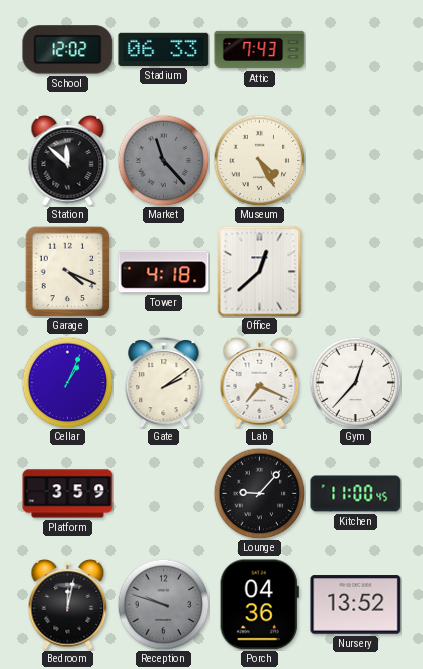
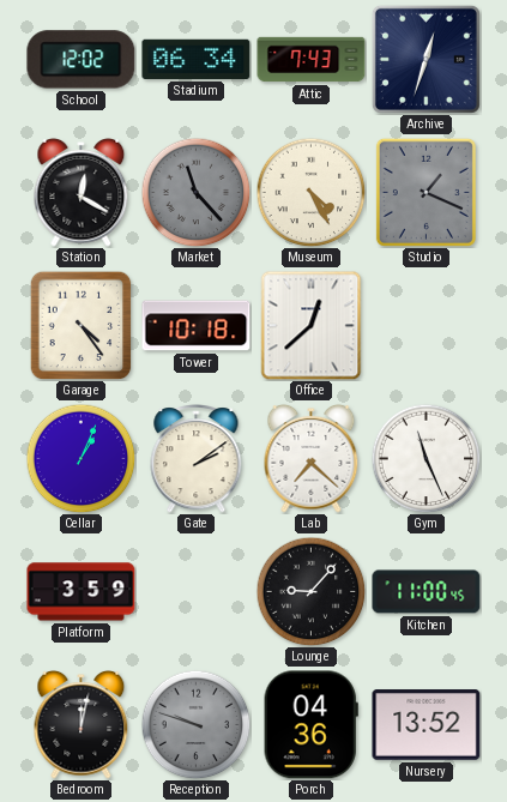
Stadium: 06:33 -> 06:34 (197, 59)
Archive: none -> 12:33 (425, 59)
Station: 11:52 -> 12:20 (82, 192)
Studio: none -> 1:19 (425, 192)
Garage: 4:19 -> 4:24 (82, 325)
Tower: 4:18 -> 10:18 (197, 326)
Lab: 7:19 -> 7:22 (312, 458)
Gym: 12:37 -> 11:26 (425, 458)
